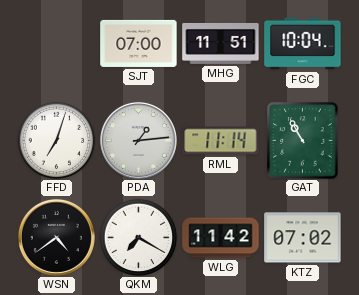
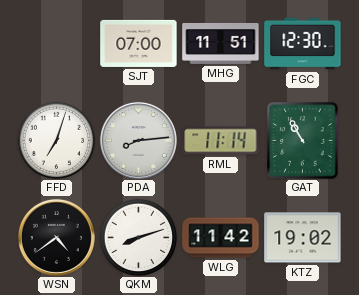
FGC: 10:04 -> 12:30 (303, 44)
PDA: 1:14 -> 8:14 (138, 140)
QKM: 7:20 -> 8:12 (138, 237)
KTZ: 07:02 -> 19:02 (303, 238)
